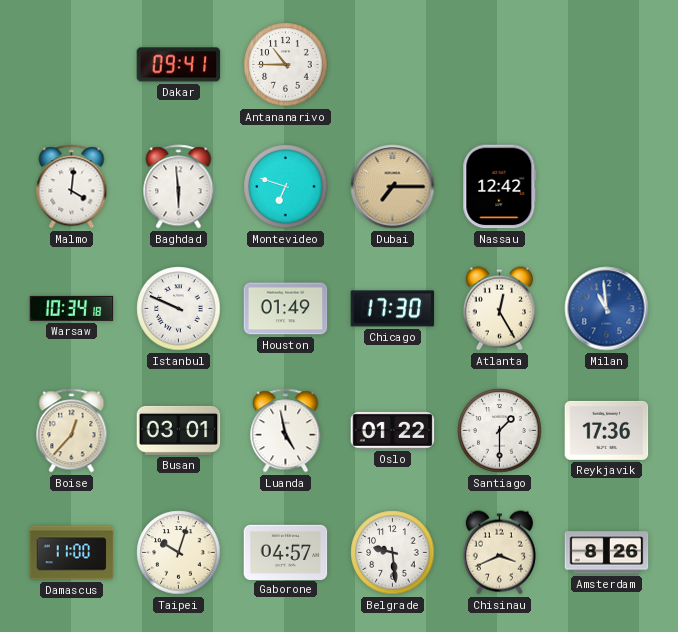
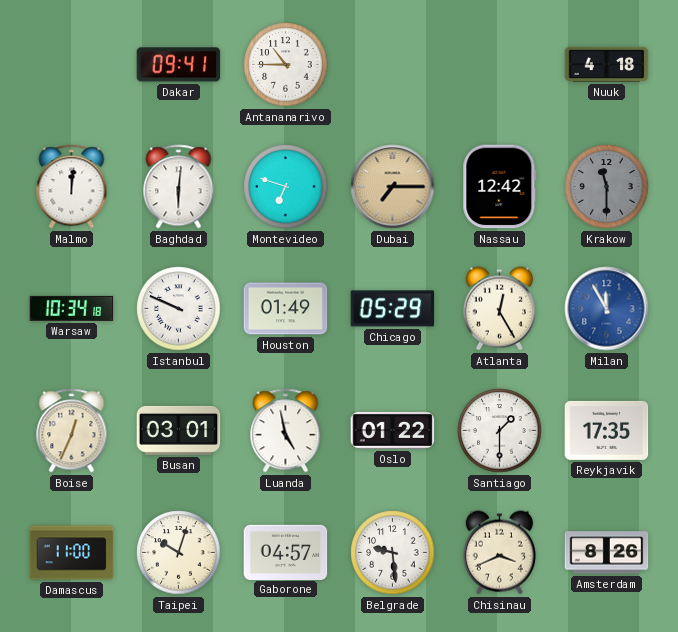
Nuuk: none -> 4:18 (607, 64)
Malmo: 4:01 -> 12:01 (72, 187)
Baghdad: 5:59 -> 6:01 (179, 187)
Krakow: none -> 11:30 (607, 187)
Chicago: 17:30 -> 05:29 (393, 309)
Milan: 10:59 -> 11:55 (607, 309)
Boise: 12:37 -> 12:34 (72, 431)
Reykjavik: 17:36 -> 17:35 (607, 430)
